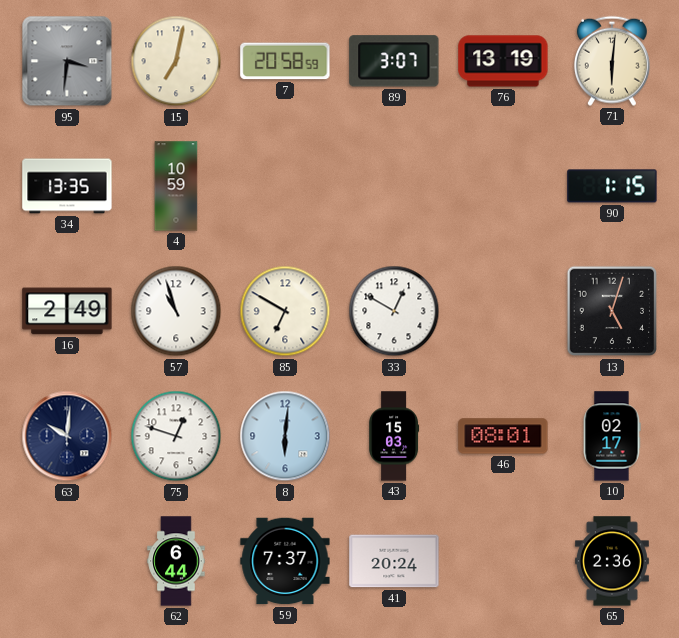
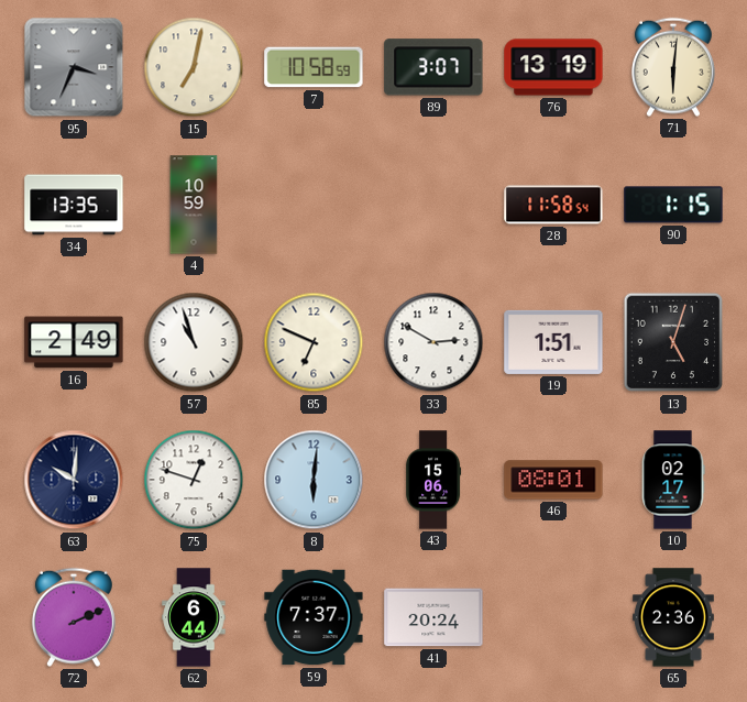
95: 3:31 -> 3:34 (74, 67)
7: 20:58 -> 10:58 (314, 67)
28: none -> 11:58 (553, 205)
85: 6:50 -> 6:49 (314, 342)
33: 12:50 -> 2:50 (433, 342)
19: none -> 1:51 (553, 342)
43: 15:03 -> 15:06 (433, 480)
72: none -> 2:11 (74, 617)
